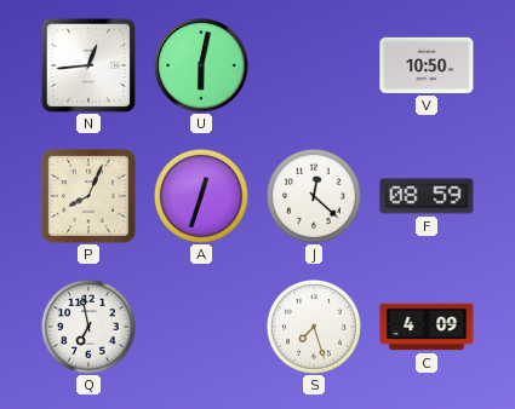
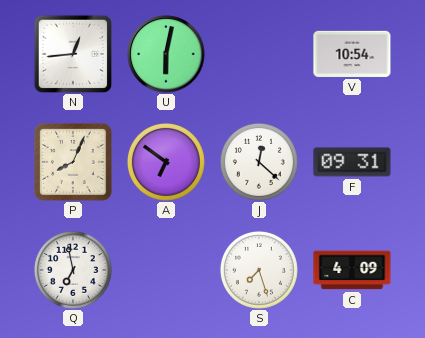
V: 10:50 -> 10:54 (352, 54)
A: 12:33 -> 6:51 (166, 162)
F: 08:59 -> 09:31 (352, 162)
